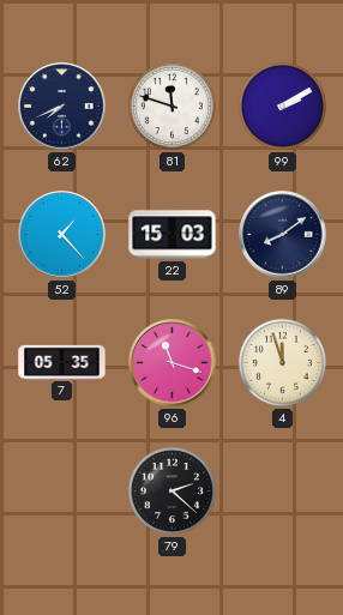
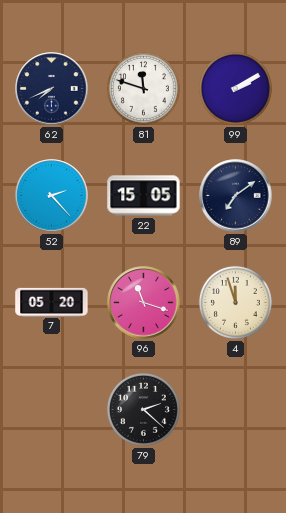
52: 1:23 -> 2:23 (52, 196)
22: 15:03 -> 15:05 (144, 196)
89: 8:09 -> 7:09 (236, 196)
7: 05:35 -> 05:20 (52, 302)
